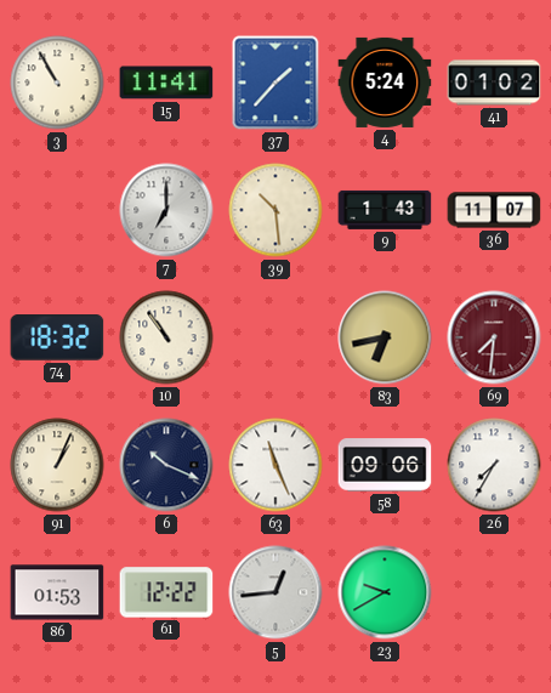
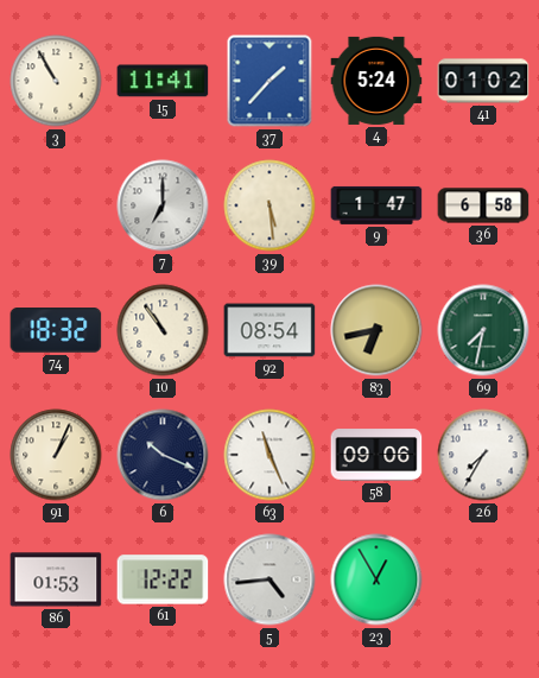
39: 10:29 -> 5:29 (269, 205)
9: 1:43 -> 1:47 (376, 205)
36: 11:07 -> 6:58 (483, 205)
92: none -> 08:54 (269, 330)
69: 7:31 -> 7:32 (483, 330)
69 dial: burgundy -> green (483, 330)
5: 12:44 -> 4:44 (269, 579)
23: 9:40 -> 12:55 (376, 579)
